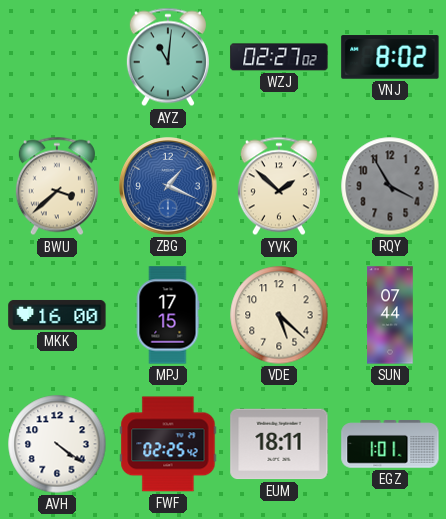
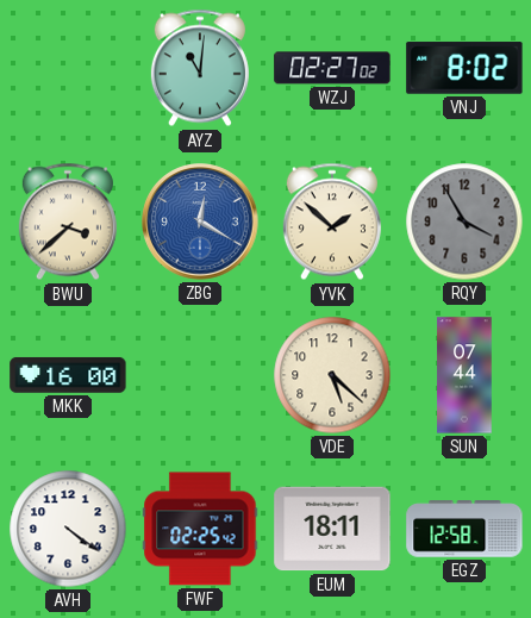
ZBG: 1:19 -> 12:20 (200, 221)
MPJ: 17:15 -> none (168, 315)
EGZ: 1:01 -> 12:58 (464, 529)
